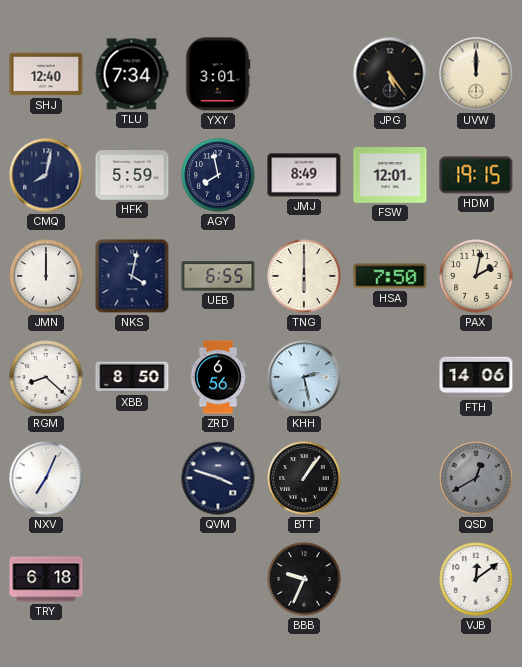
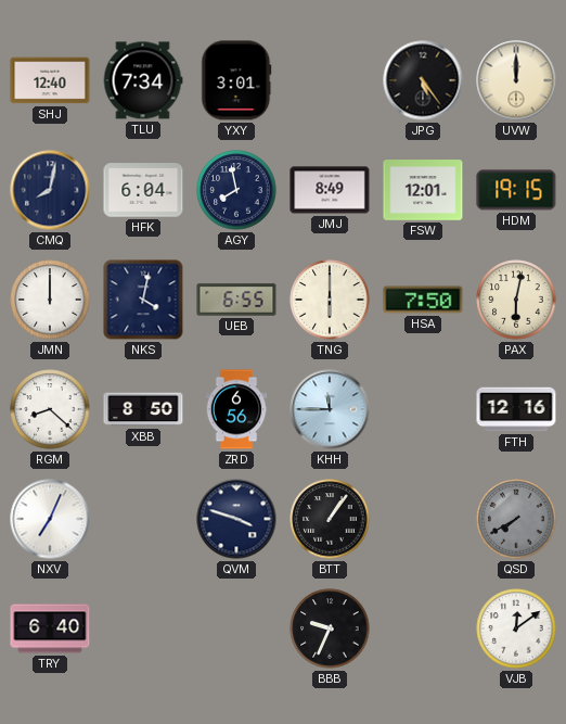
HFK: 5:59 -> 6:04 (143, 190)
PAX: 2:02 -> 6:02 (516, 300)
KHH: 2:28 -> 11:45 (330, 409)
FTH: 14:06 -> 12:16 (516, 409)
QSD: 12:40 -> 7:40 (516, 519)
TRY: 6:18 -> 6:40 (50, 628)
